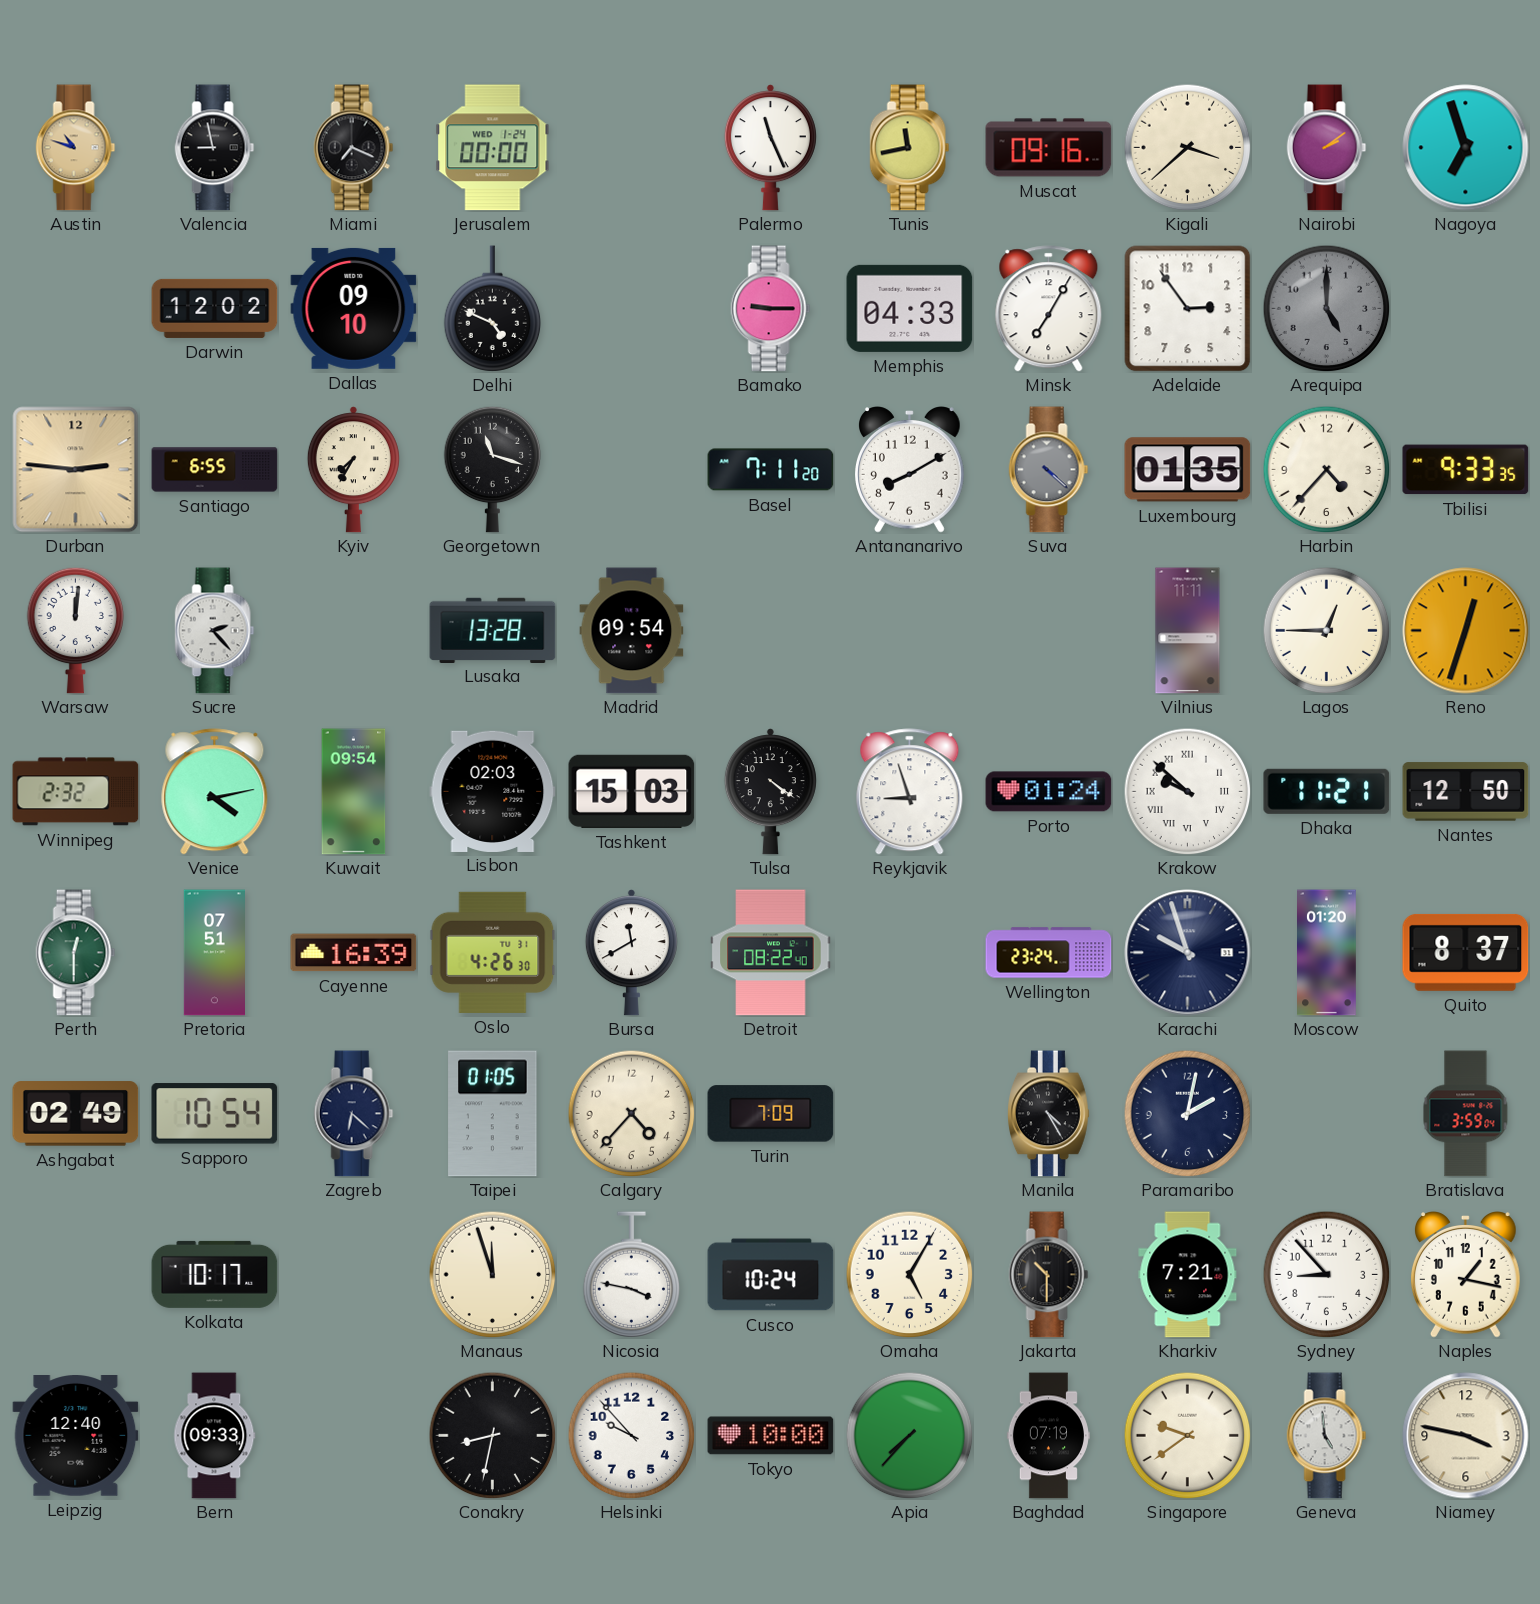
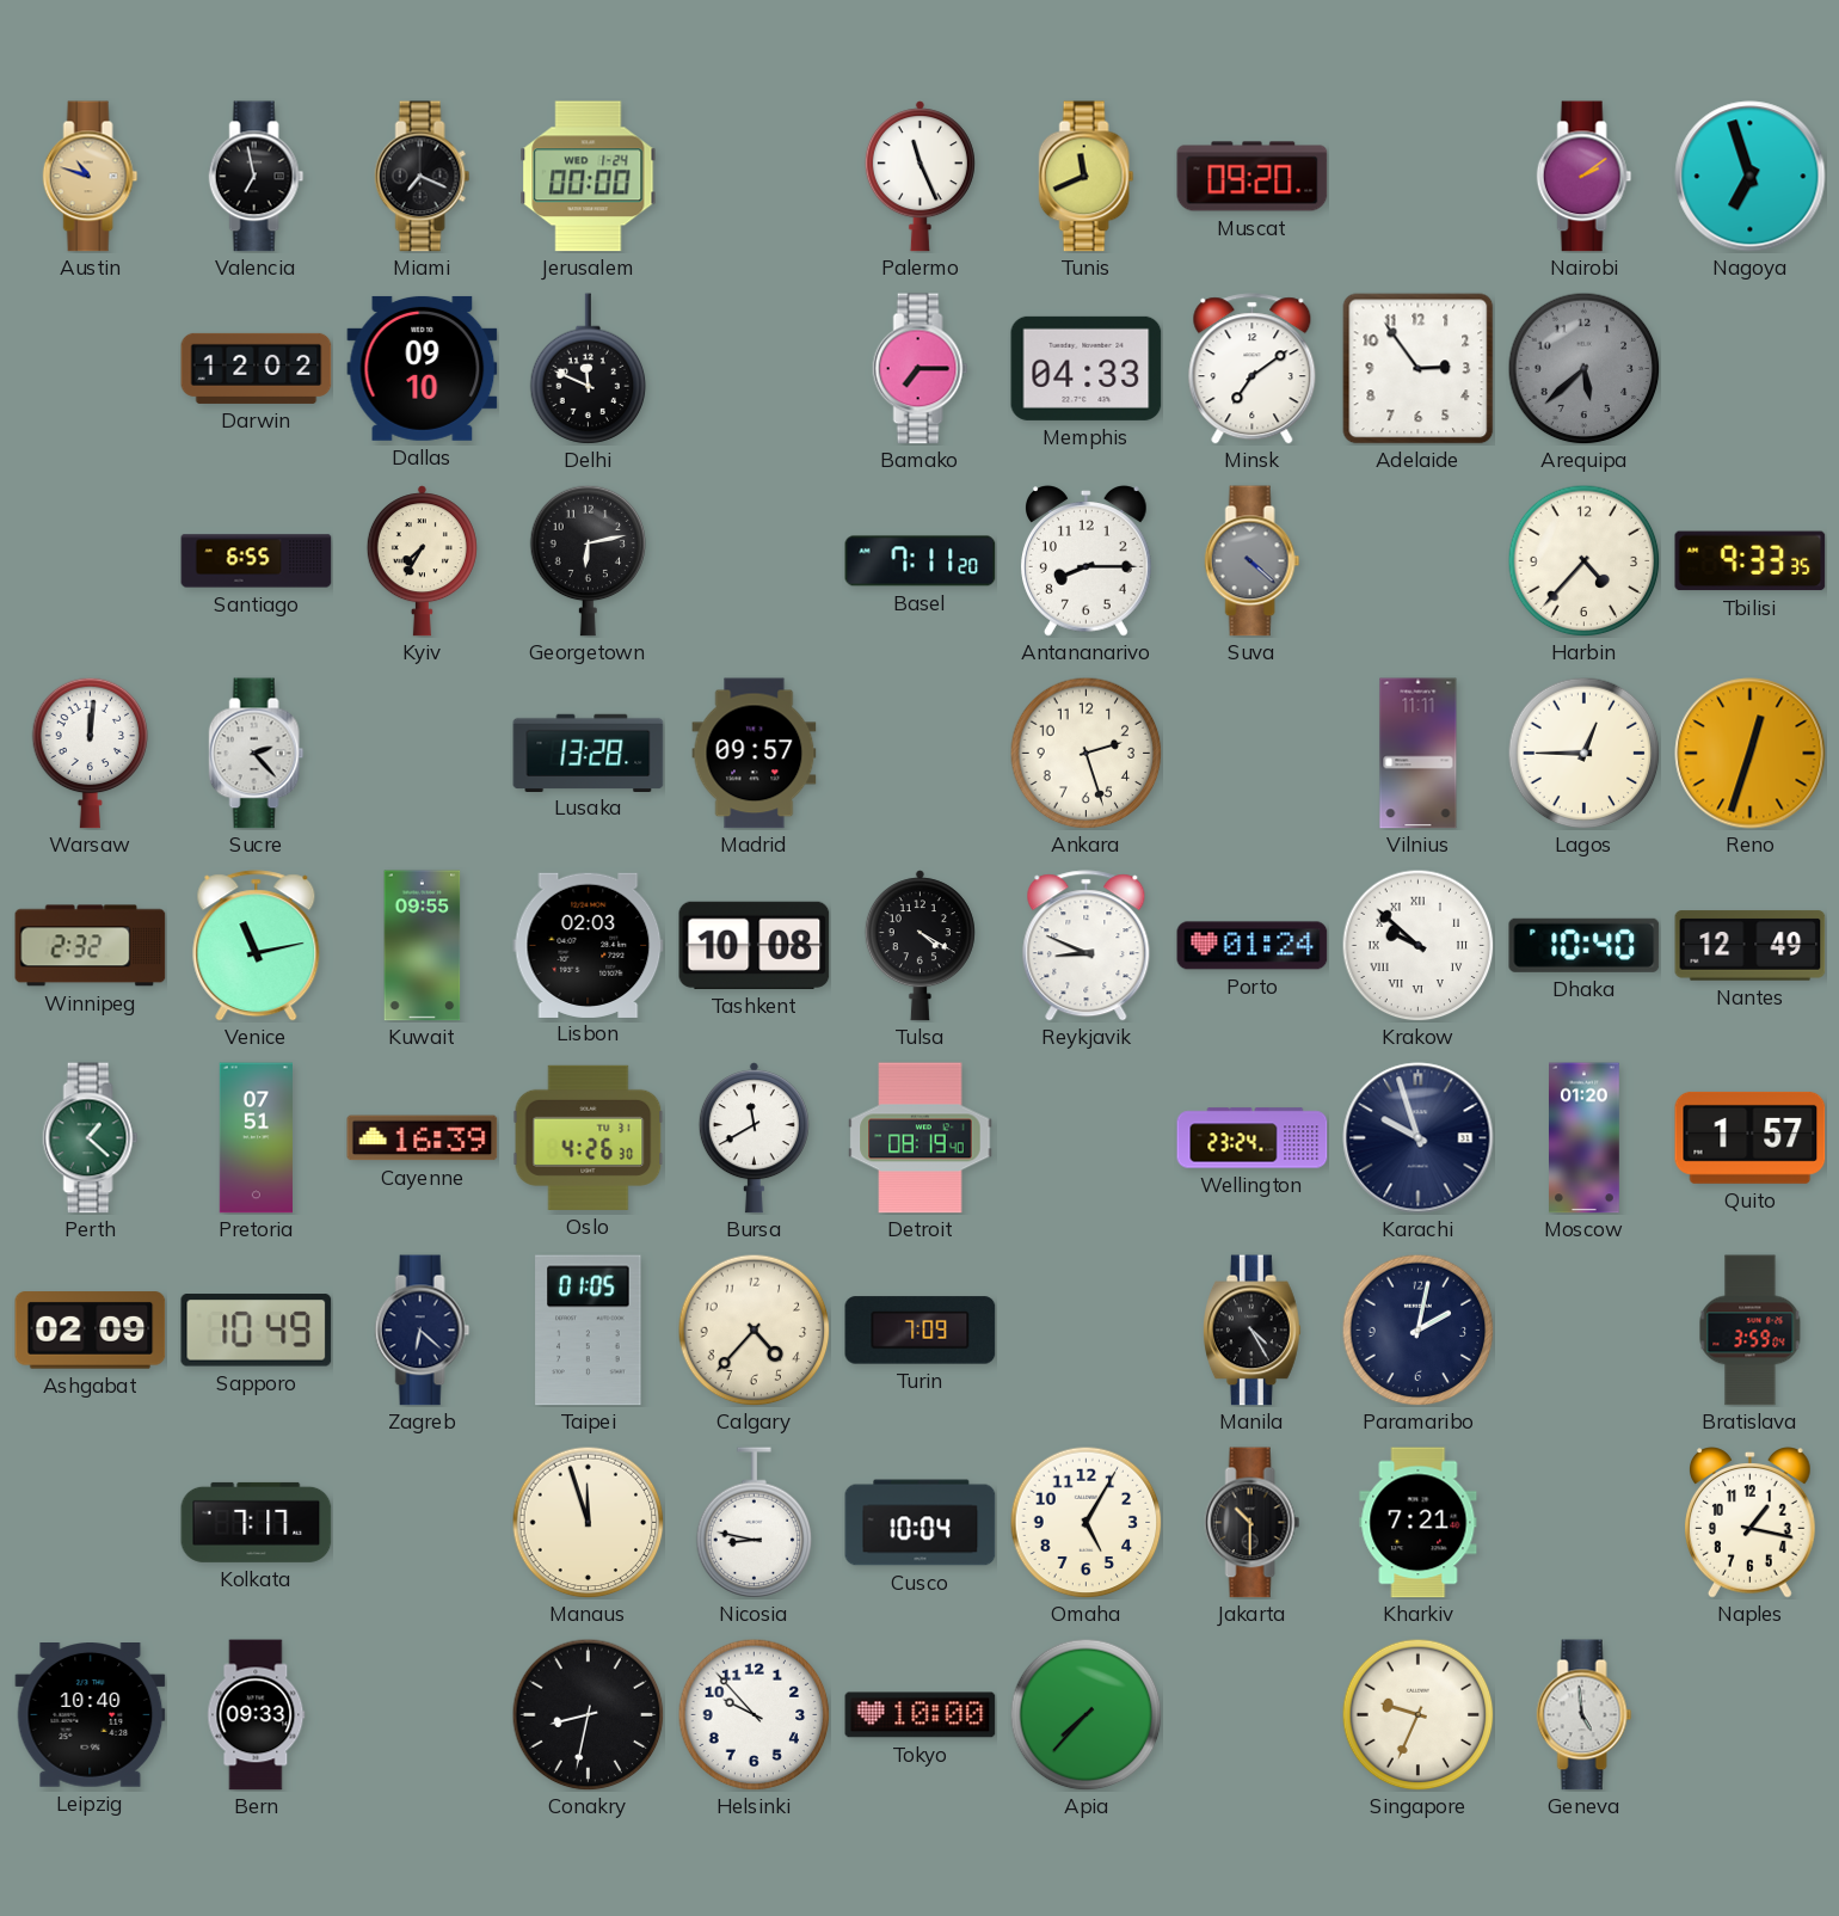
Valencia: 8:58 -> 6:58 (257, 177)
Tunis: 11:43 -> 11:41 (1087, 177)
Muscat: 09:16 -> 09:20 (1253, 177)
Kigali: 3:38 -> none (1187, 147)
Delhi: 4:49 -> 11:49 (589, 369)
Bamako: 9:15 -> 7:15 (921, 369)
Minsk: 7:05 -> 7:09 (1253, 369)
Arequipa: 5:00 -> 5:38 (1583, 368)
Durban: 2:46 -> none (76, 470)
Georgetown: 11:18 -> 6:13 (589, 560)
Antananarivo: 8:10 -> 8:15 (1087, 561)
Luxembourg: 01:35 -> none (1188, 470)
Madrid: 09:54 -> 09:57 (755, 754)
Ankara: none -> 2:27 (1085, 753)
Venice: 4:13 -> 11:13 (257, 946)
Kuwait: 09:54 -> 09:55 (423, 946)
Tashkent: 15:03 -> 10:08 (755, 945)
Tulsa: 4:21 -> 4:20 (919, 946)
Reykjavik: 8:57 -> 8:49 (1087, 946)
Dhaka: 11:21 -> 10:40 (1585, 945)
Nantes: 12:50 -> 12:49 (1751, 946)
Perth: 12:30 -> 1:22 (91, 1138)
Detroit: 08:22 -> 08:19 (921, 1138)
Quito: 8:37 -> 1:57 (1751, 1137)
Ashgabat: 02:49 -> 02:09 (91, 1331)
Sapporo: 10:54 -> 10:49 (257, 1331)
Kolkata: 10:17 -> 7:17 (257, 1522)
Nicosia: 3:47 -> 8:47 (755, 1523)
Cusco: 10:24 -> 10:04 (921, 1523)
Sydney: 8:53 -> none (1326, 1274)
Leipzig: 12:40 -> 10:40 (91, 1715)
Baghdad: 07:19 -> none (1048, 1436)
Singapore: 9:39 -> 9:34 (1417, 1714)
Niamey: 3:47 -> none (1466, 1436)
